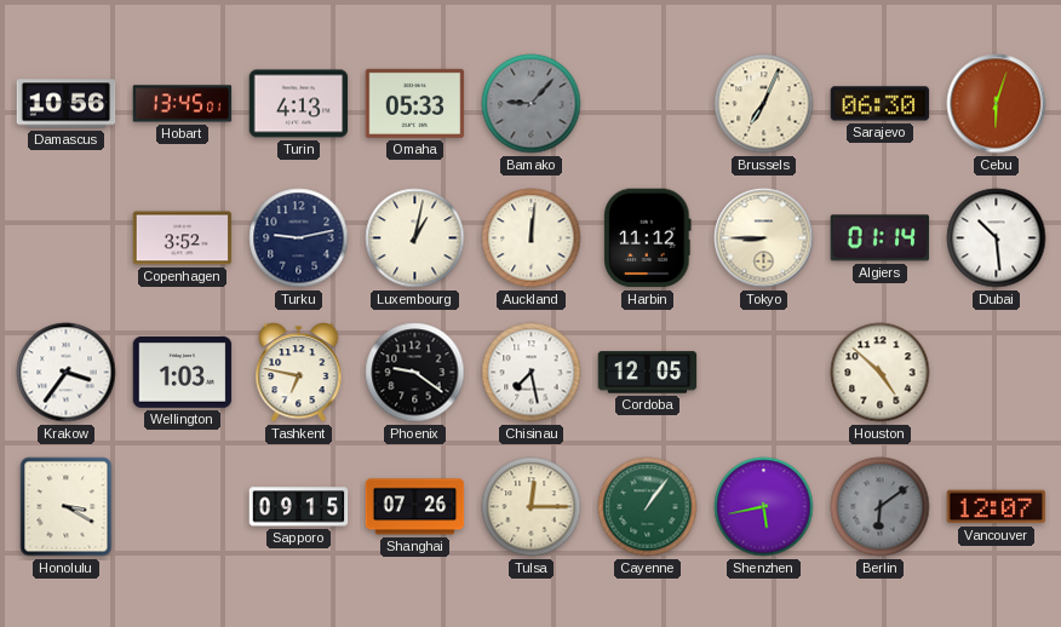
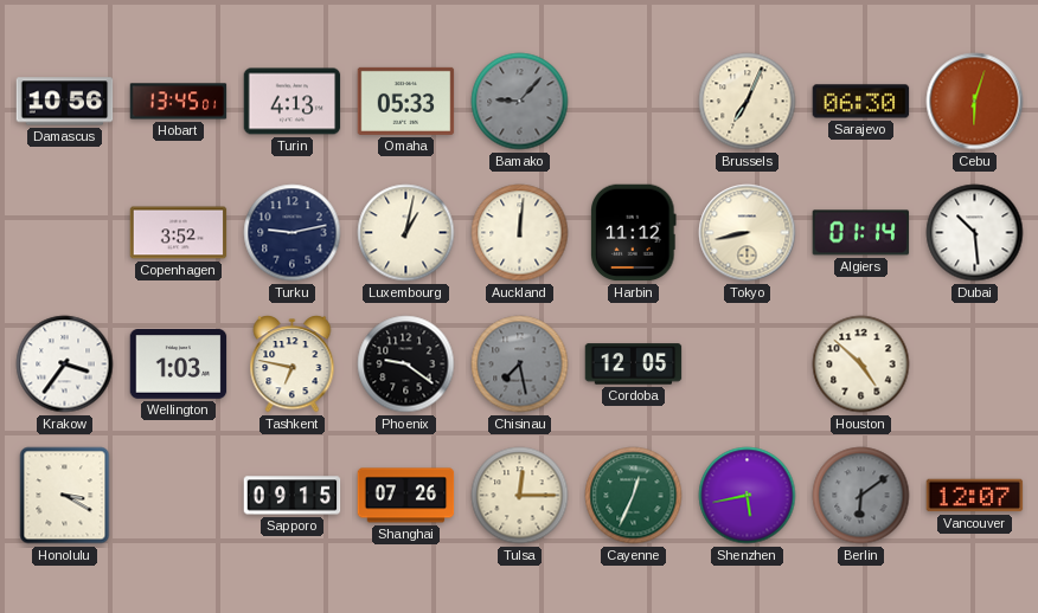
Tokyo: 8:45 -> 8:43 (748, 233)
Chisinau dial: white -> grey (520, 364)
Cayenne: 1:06 -> 12:34 (634, 496)
